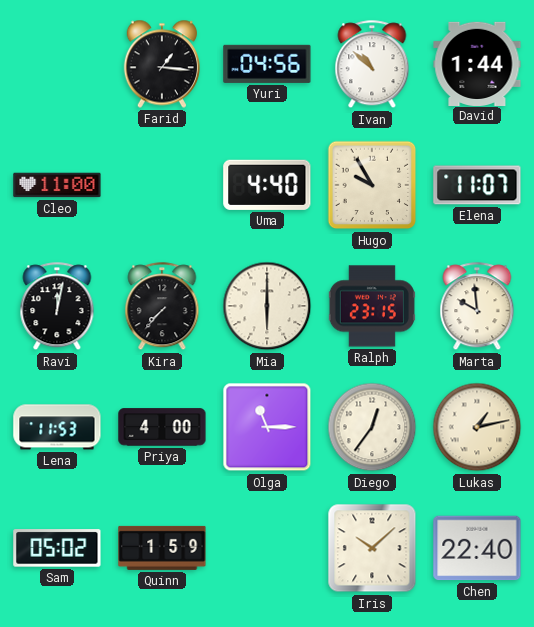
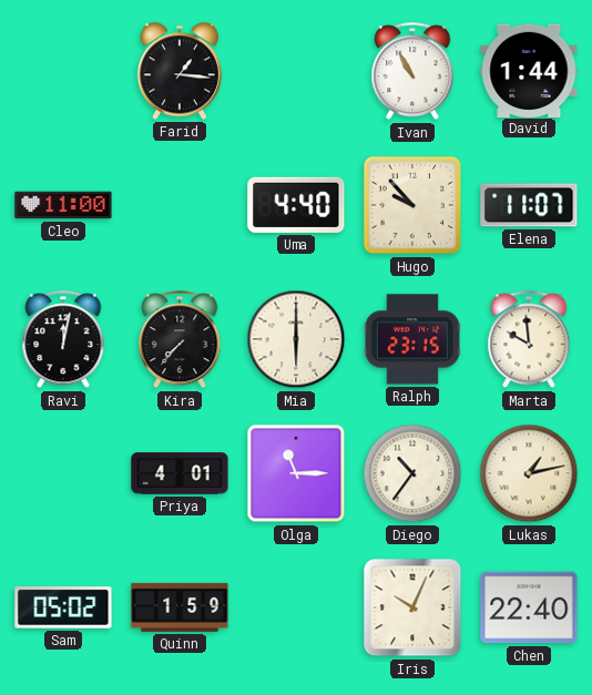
Yuri: 04:56 -> none (267, 64)
Ivan: 10:52 -> 10:55 (412, 72)
Hugo: 9:55 -> 9:53 (412, 205)
Lena: 11:53 -> none (57, 427)
Priya: 4:00 -> 4:01 (180, 473)
Diego: 12:36 -> 10:36 (412, 473)
Iris: 10:08 -> 10:04 (412, 607)
